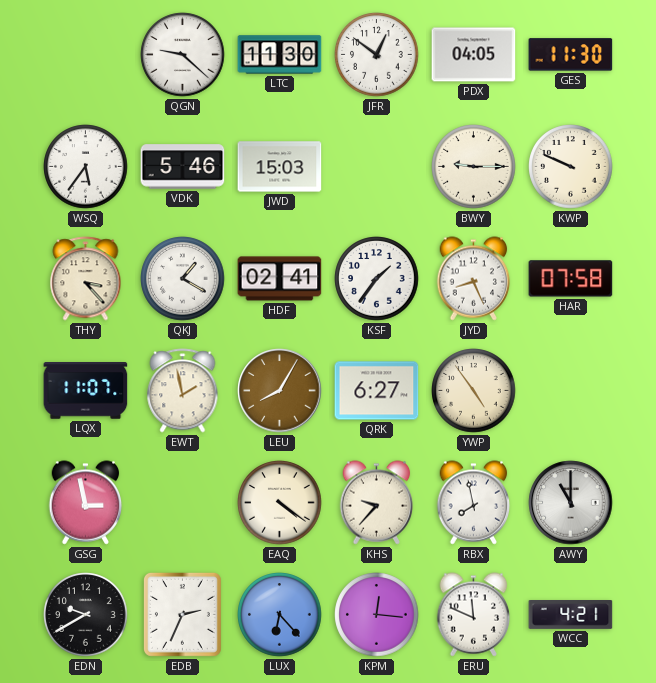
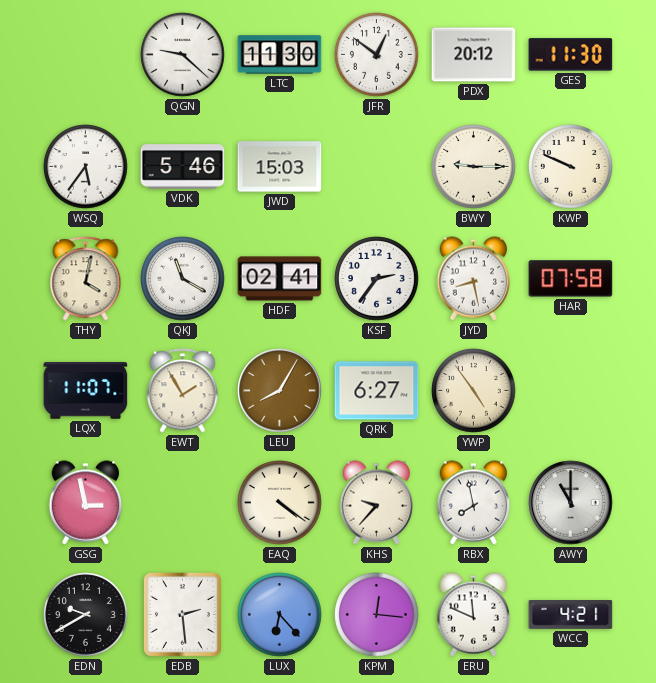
PDX: 04:05 -> 20:12 (474, 55)
THY: 3:23 -> 4:02 (86, 279)
QKJ: 1:20 -> 11:20 (183, 279)
KSF: 1:36 -> 2:36 (377, 279)
JYD: 8:26 -> 8:28 (474, 279)
EWT: 1:58 -> 1:55 (183, 391)
EDB: 2:34 -> 2:29 (182, 614)
